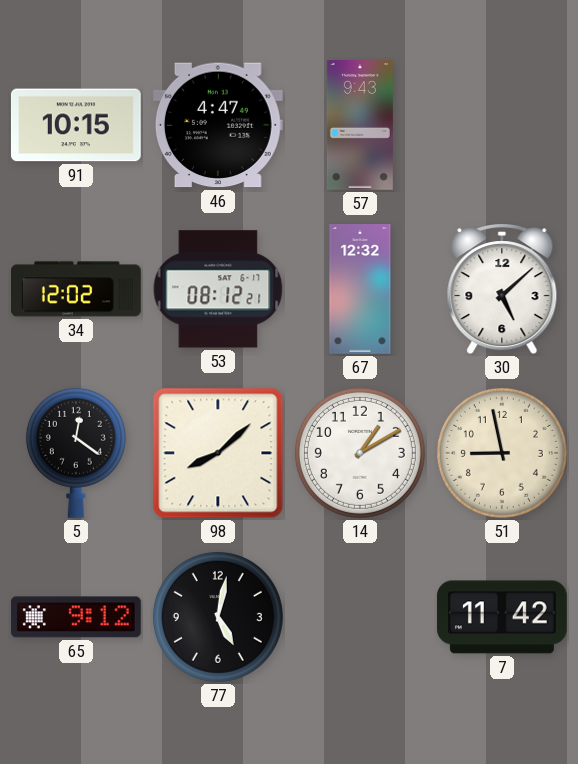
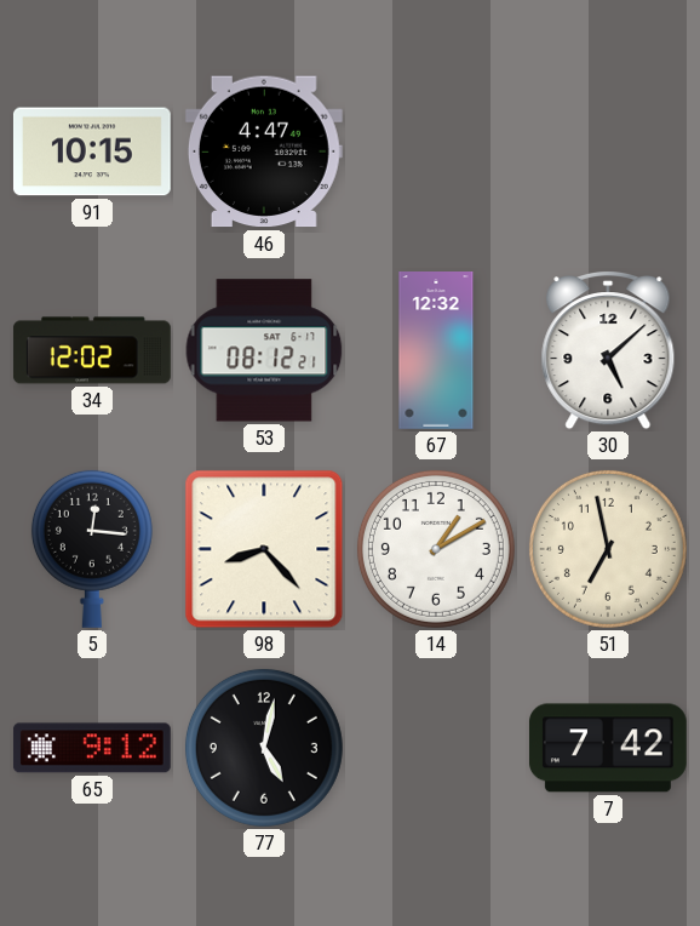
57: 9:43 -> none (360, 126)
5: 12:21 -> 12:16 (92, 549)
98: 8:08 -> 8:23 (264, 549)
51: 8:58 -> 6:58 (608, 549)
7: 11:42 -> 7:42 (608, 748)
